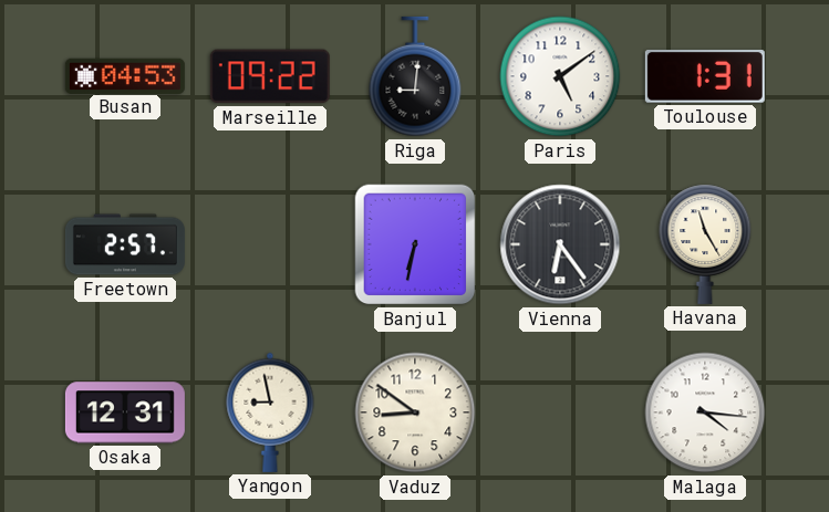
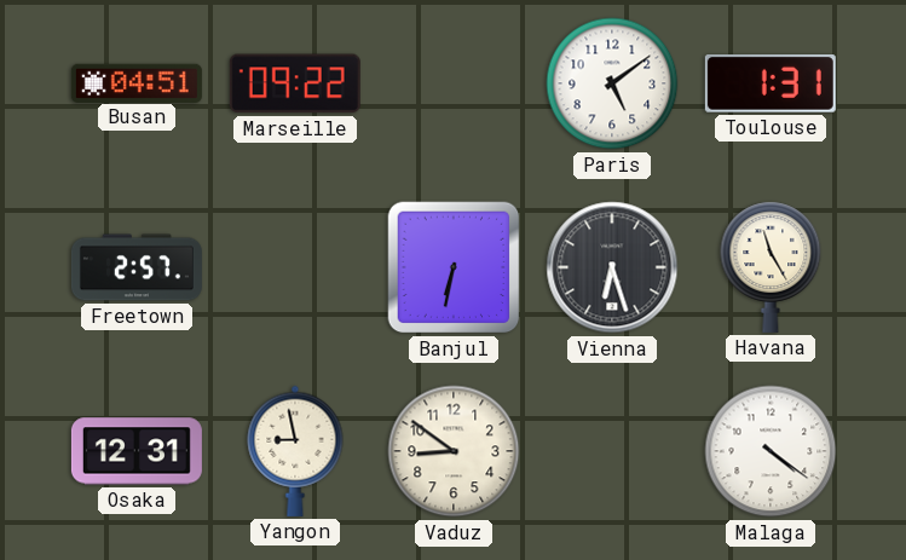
Busan: 04:53 -> 04:51 (137, 82)
Riga: 9:01 -> none (415, 76)
Vienna: 6:24 -> 6:27 (612, 267)
Malaga: 4:16 -> 4:21 (771, 451)
